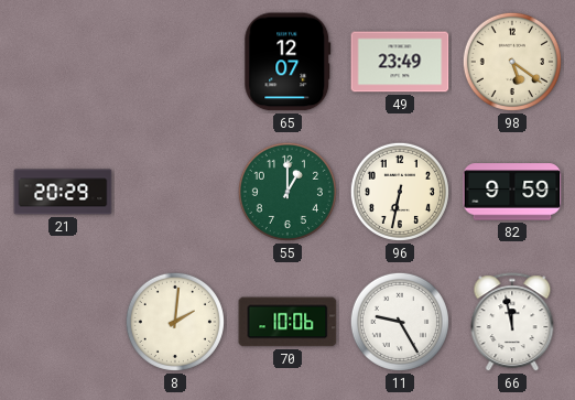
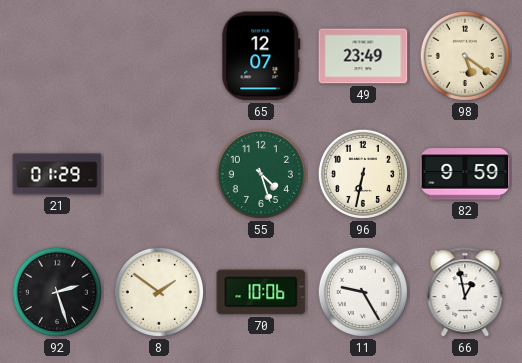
21: 20:29 -> 01:29 (57, 174)
55: 1:00 -> 4:27 (261, 174)
92: none -> 2:27 (57, 292)
8: 2:01 -> 1:51 (159, 292)
66: 11:58 -> 12:58 (465, 293)
